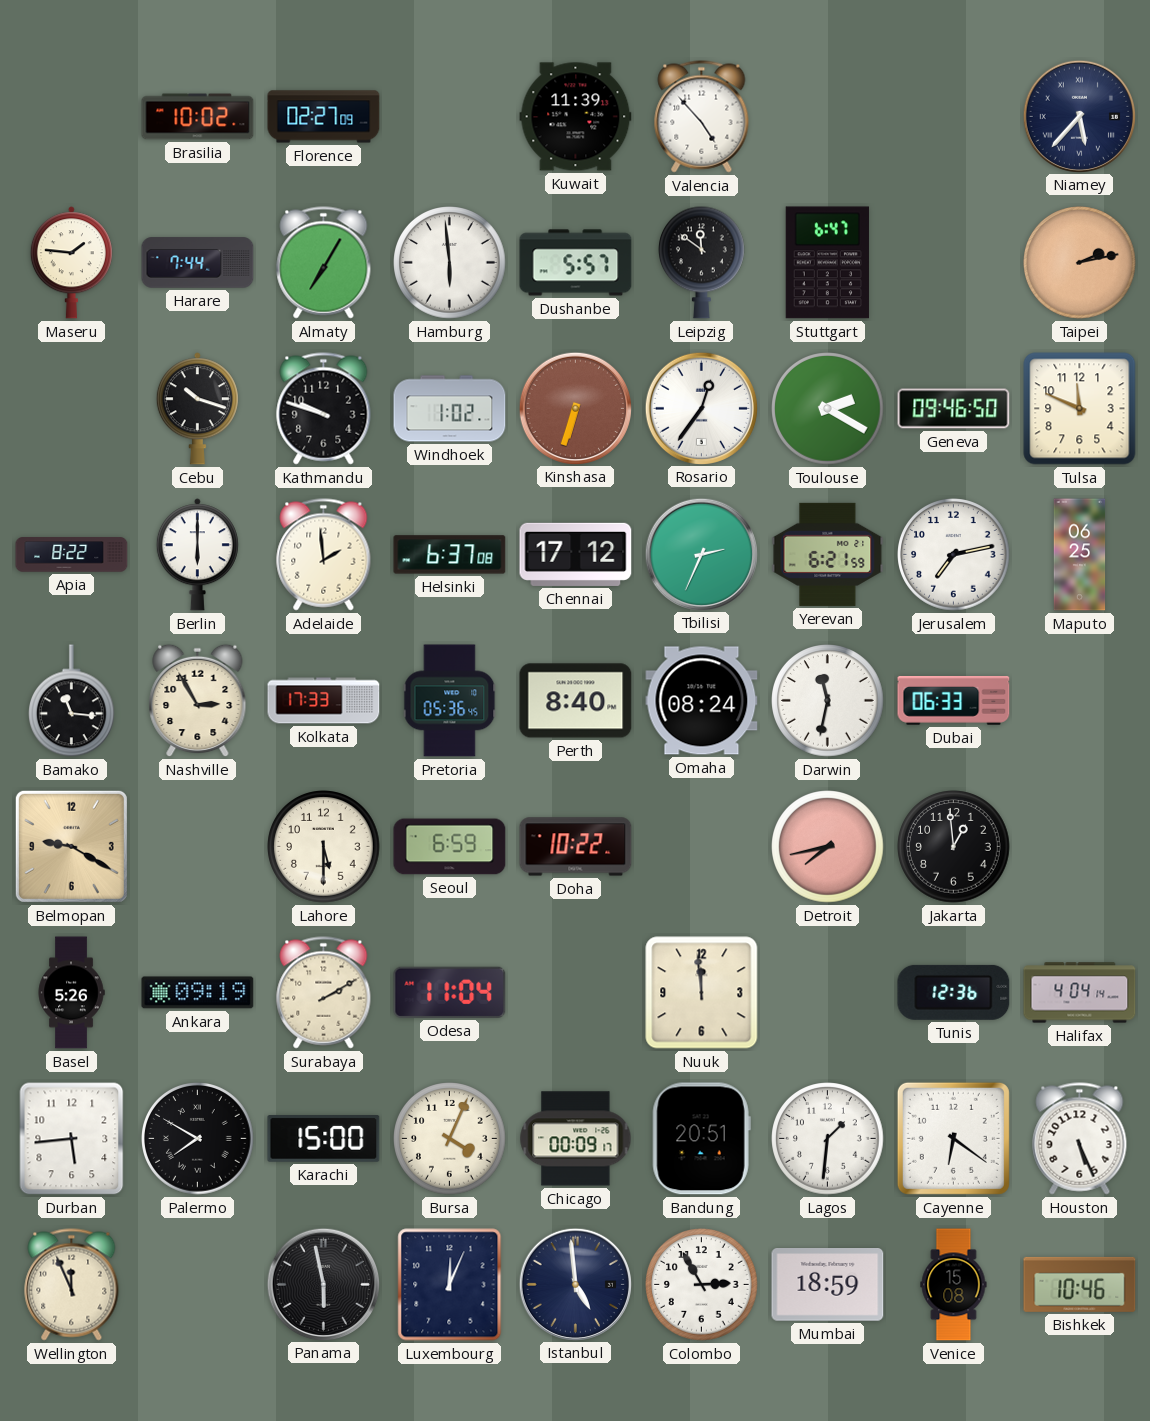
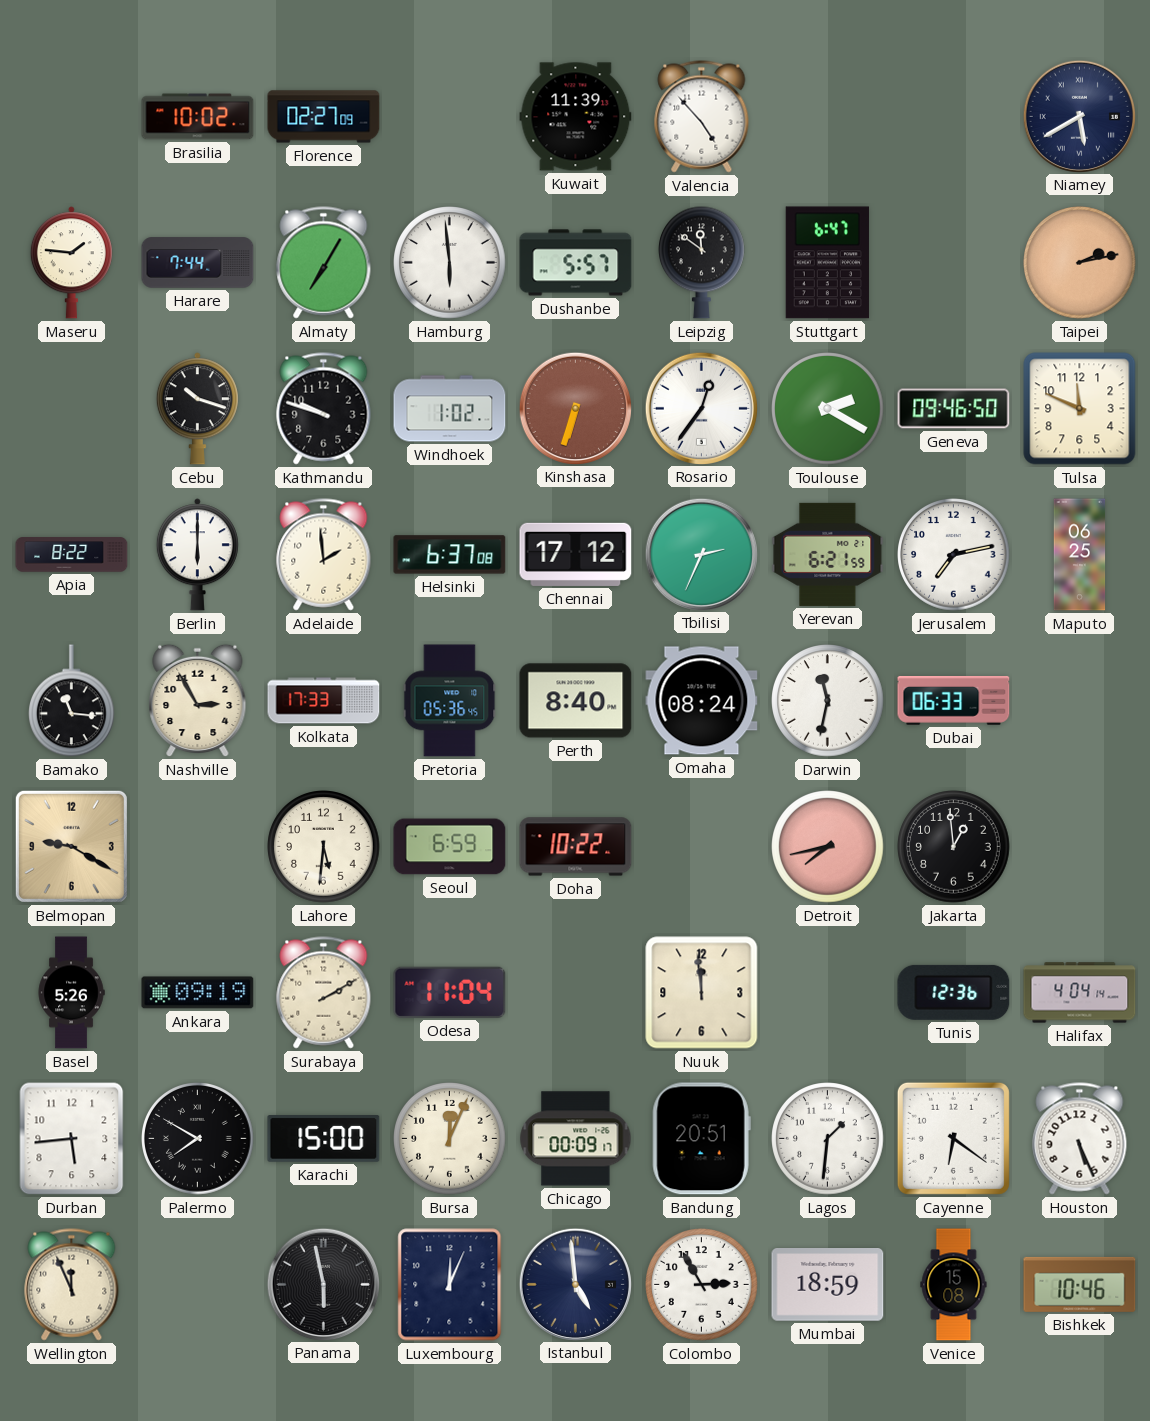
Niamey: 5:37 -> 5:40 (1079, 116)
Lahore: 5:30 -> 5:31 (324, 847)
Bursa: 4:04 -> 12:04 (450, 1139)
